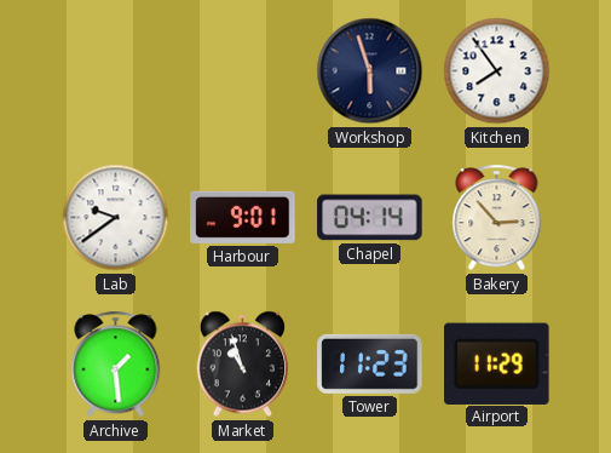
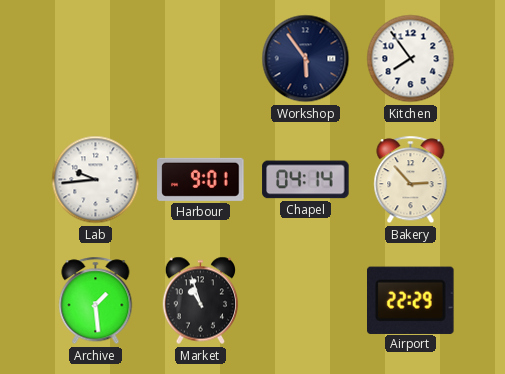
Workshop: 5:57 -> 5:54 (306, 59)
Lab: 9:39 -> 9:44 (96, 180)
Tower: 11:23 -> none (370, 363)
Airport: 11:29 -> 22:29 (411, 300)
